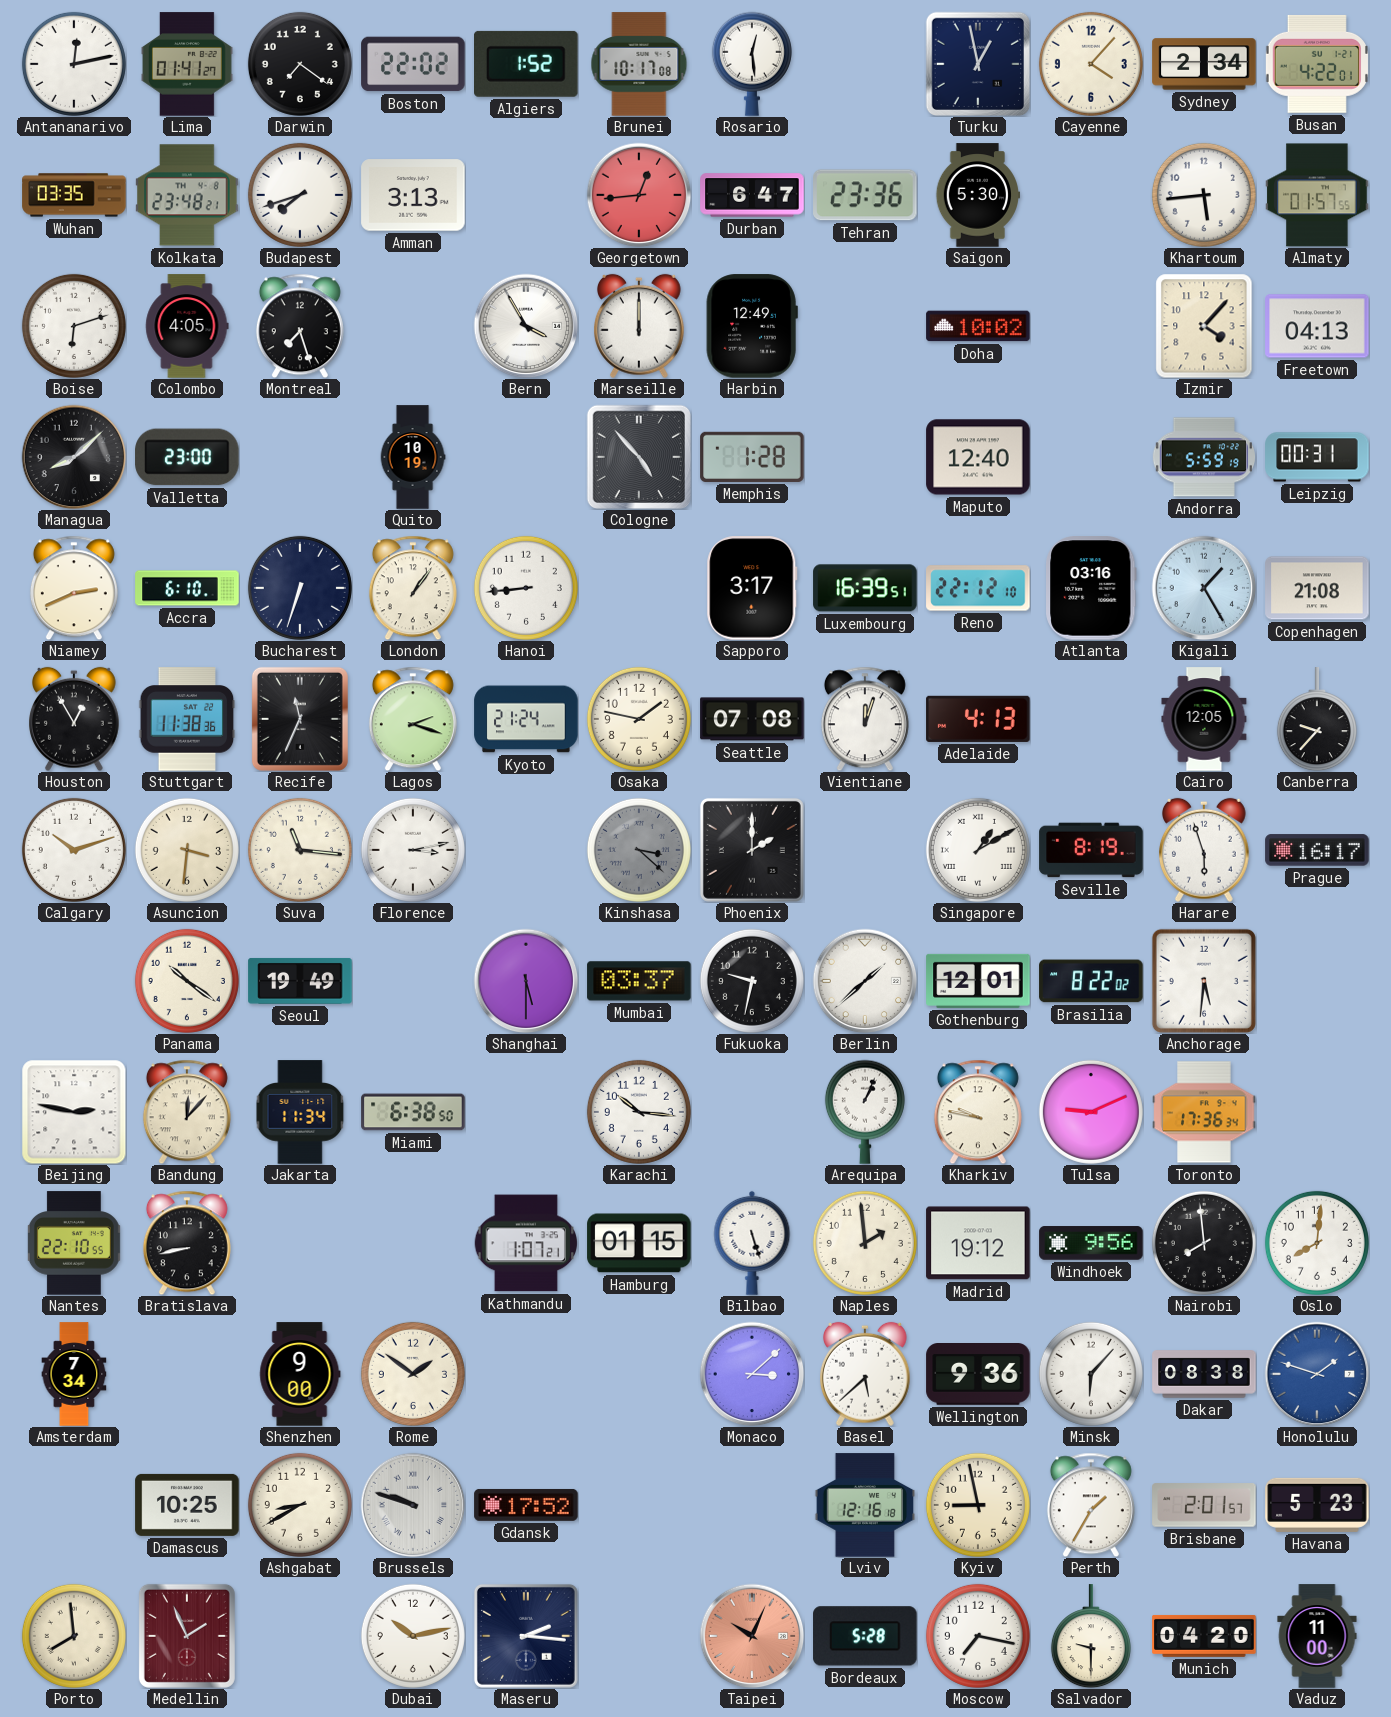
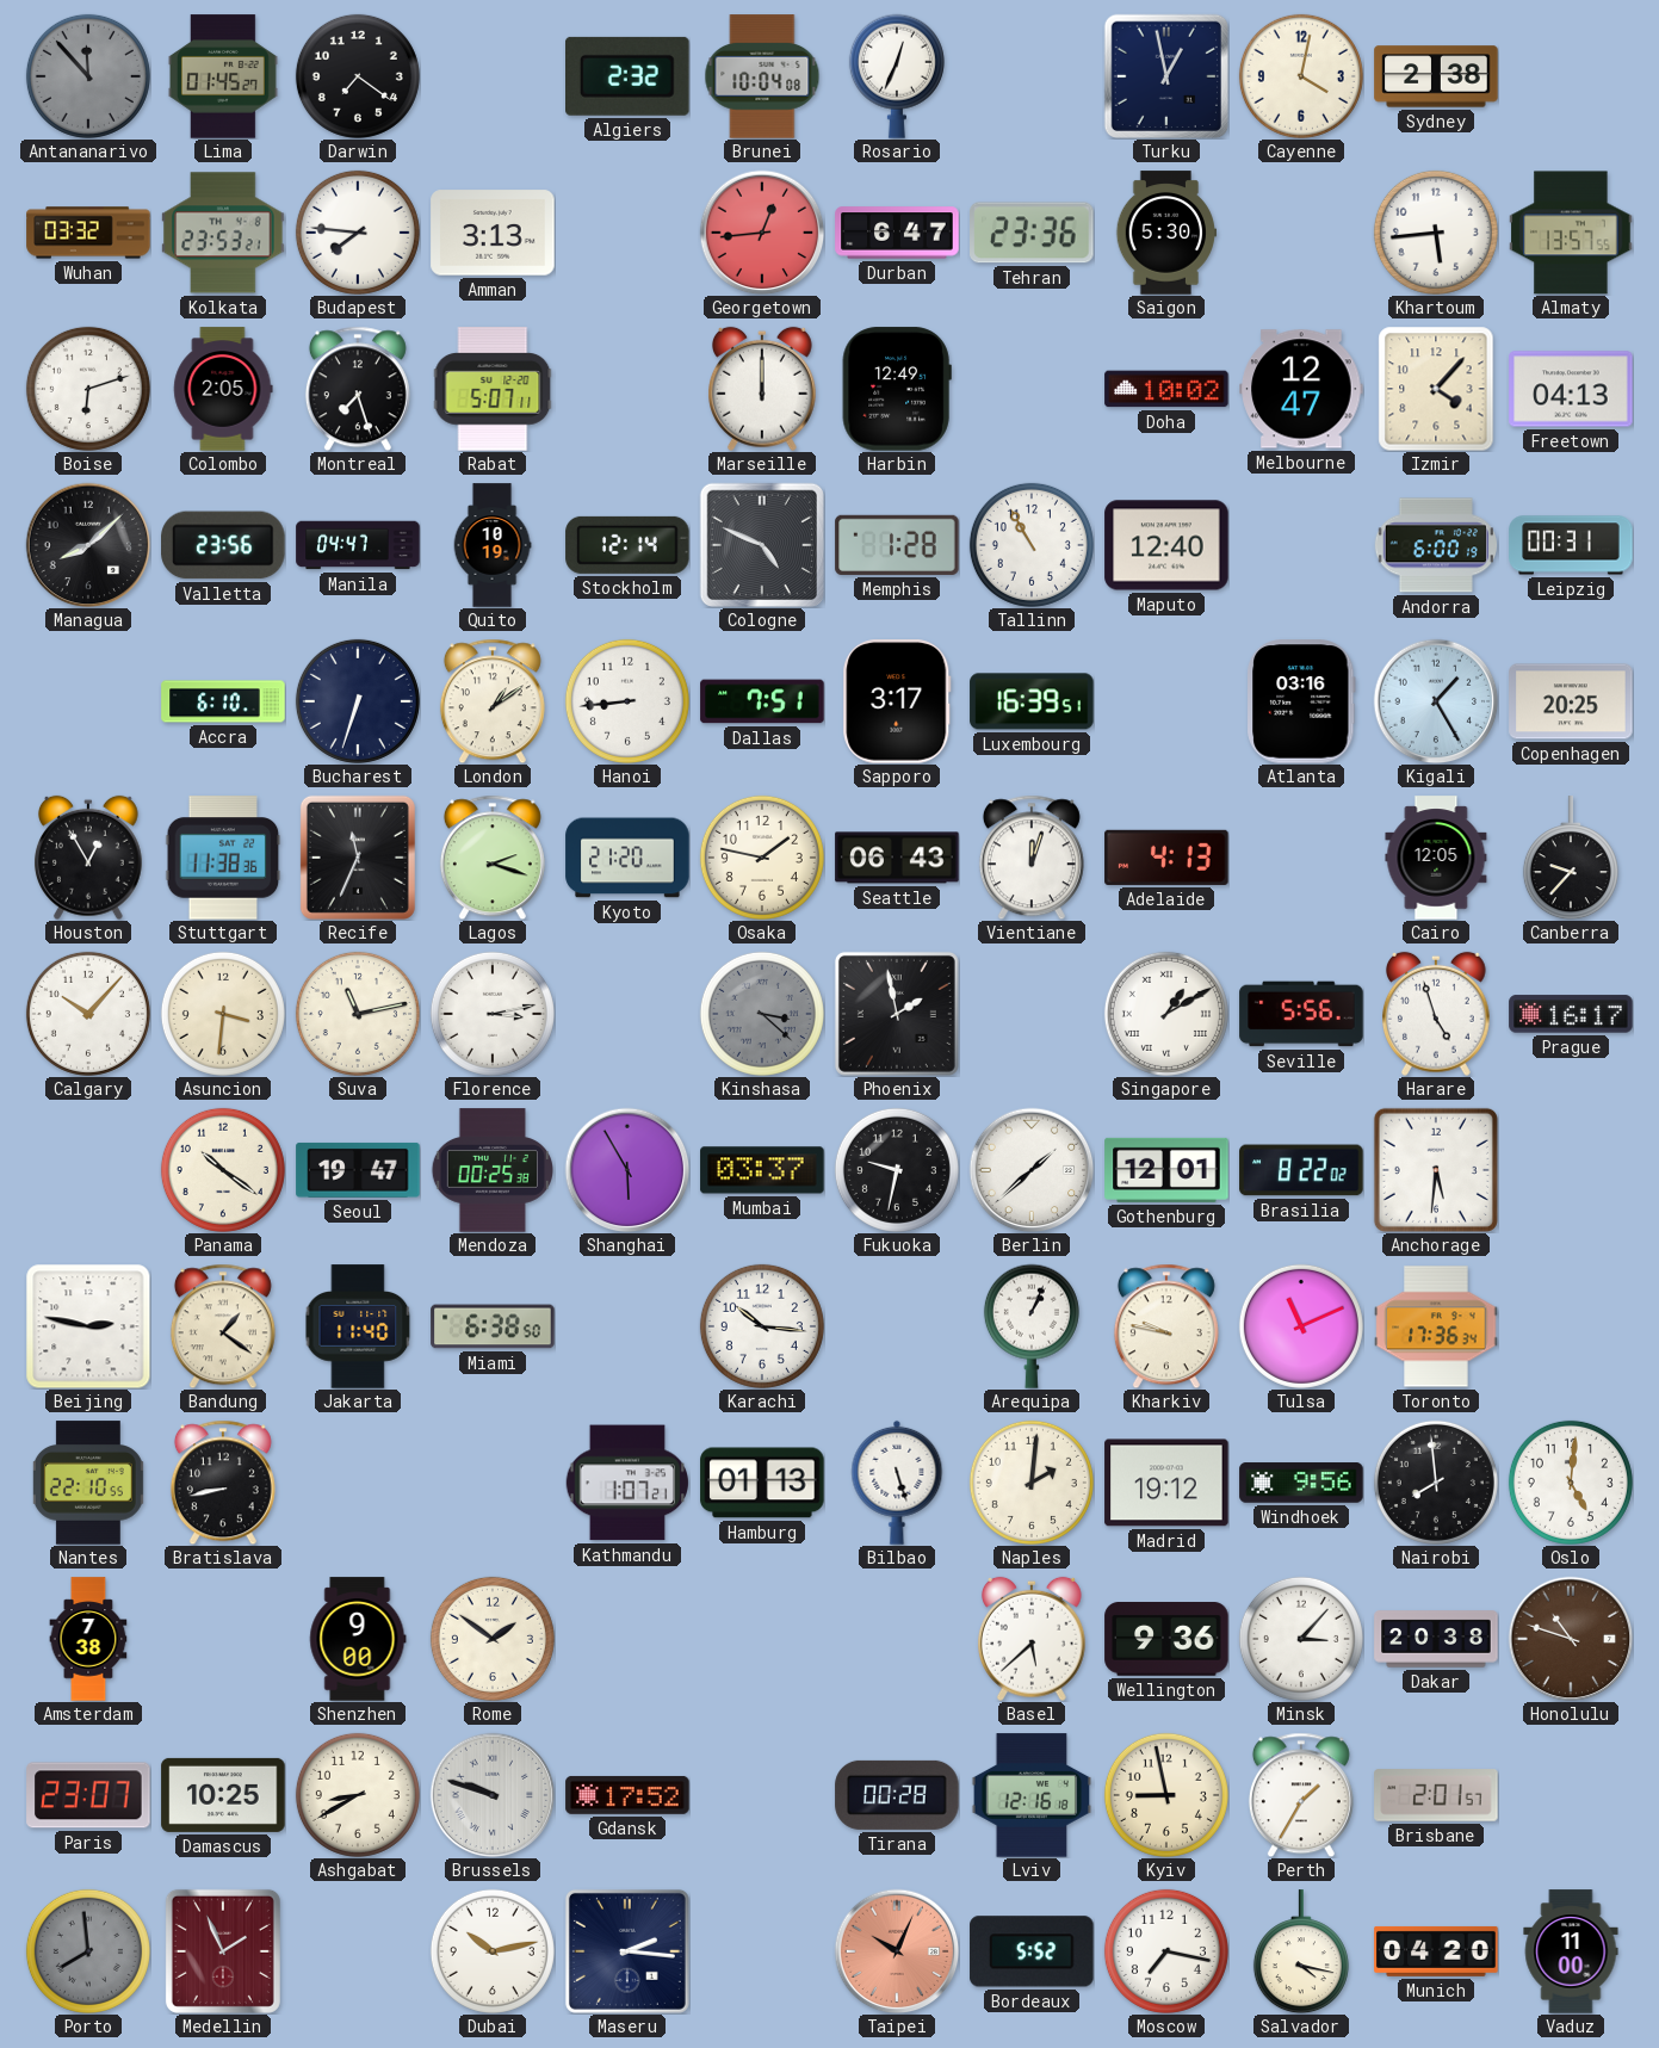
Antananarivo: 12:13 -> 11:53 (88, 76)
Antananarivo dial: white -> grey (88, 76)
Lima: 01:41 -> 01:45 (223, 76)
Boston: 22:02 -> none (413, 64)
Algiers: 1:52 -> 2:32 (629, 76)
Brunei: 10:17 -> 10:04 (762, 76)
Rosario: 12:29 -> 12:34 (897, 76)
Cayenne: 4:07 -> 4:02 (1301, 76)
Sydney: 2:34 -> 2:38 (1436, 76)
Busan: 4:22 -> none (1317, 64)
Wuhan: 03:35 -> 03:32 (88, 233)
Kolkata: 23:48 -> 23:53 (223, 233)
Budapest: 7:42 -> 7:46 (358, 233)
Almaty: 01:57 -> 13:57 (1571, 233)
Colombo: 4:05 -> 2:05 (223, 389)
Rabat: none -> 5:07 (493, 389)
Bern: 3:55 -> none (526, 326)
Melbourne: none -> 12:47 (1301, 389)
Valletta: 23:00 -> 23:56 (223, 545)
Manila: none -> 04:47 (358, 545)
Stockholm: none -> 12:14 (627, 545)
Cologne: 4:53 -> 4:49 (762, 545)
Tallinn: none -> 10:55 (1032, 545)
Andorra: 5:59 -> 6:00 (1436, 545)
Niamey: 2:41 -> none (74, 588)
London: 1:06 -> 1:09 (493, 701)
Dallas: none -> 7:51 (762, 701)
Reno: 22:12 -> none (978, 588)
Copenhagen: 21:08 -> 20:25 (1571, 701)
Kyoto: 21:24 -> 21:20 (627, 858)
Seattle: 07:08 -> 06:43 (897, 858)
Calgary: 10:12 -> 10:07 (88, 1014)
Suva: 11:16 -> 11:13 (358, 1014)
Phoenix: 2:00 -> 1:58 (897, 1014)
Seville: 8:19 -> 5:56 (1301, 1014)
Harare: 5:57 -> 4:57 (1437, 1014)
Seoul: 19:49 -> 19:47 (358, 1170)
Mendoza: none -> 00:25 (491, 1170)
Shanghai: 5:30 -> 5:55 (627, 1170)
Bandung: 12:07 -> 1:21 (223, 1326)
Jakarta: 11:34 -> 11:40 (358, 1326)
Tulsa: 9:11 -> 11:11 (1301, 1326)
Hamburg: 01:15 -> 01:13 (762, 1483)
Naples: 1:59 -> 2:01 (1032, 1483)
Oslo: 8:01 -> 5:01 (1571, 1483)
Amsterdam: 7:34 -> 7:38 (88, 1639)
Monaco: 3:08 -> none (752, 1374)
Minsk: 6:07 -> 3:07 (1301, 1639)
Dakar: 08:38 -> 20:38 (1436, 1639)
Honolulu: 1:48 -> 10:48 (1571, 1639)
Honolulu dial: blue -> brown (1571, 1639)
Paris: none -> 23:07 (88, 1795)
Tirana: none -> 00:28 (897, 1795)
Havana: 5:23 -> none (1317, 1505)
Porto dial: cream -> grey (88, 1951)
Bordeaux: 5:28 -> 5:52 (1032, 1951)
Salvador: 9:30 -> 4:17 (1301, 1951)
